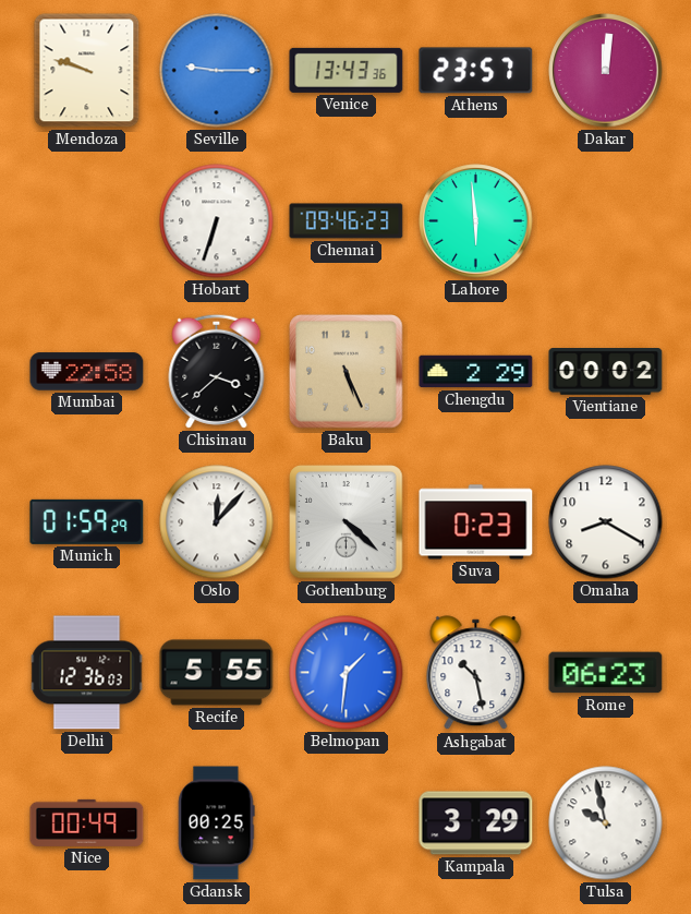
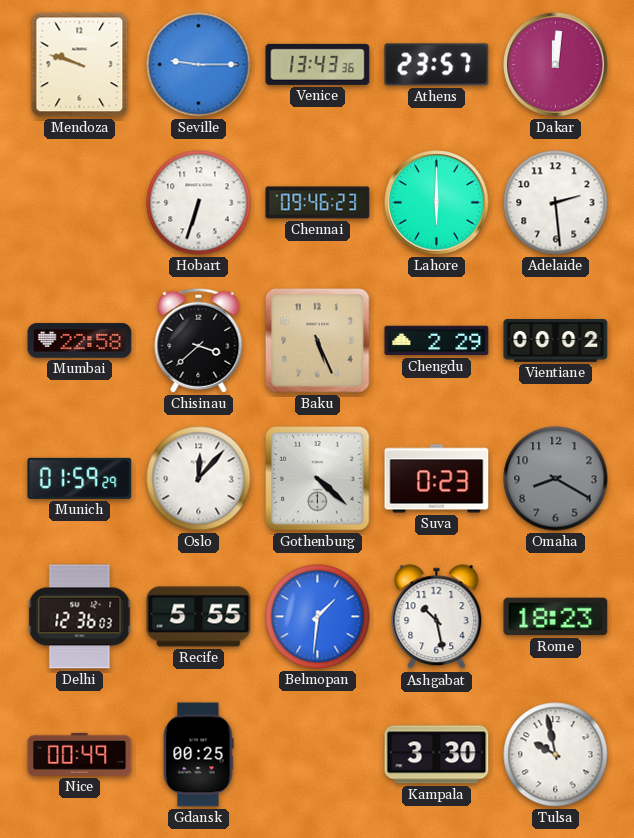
Lahore: 5:59 -> 6:00 (437, 203)
Adelaide: none -> 2:29 (556, 203)
Omaha dial: white -> grey (556, 479)
Rome: 06:23 -> 18:23 (556, 617)
Kampala: 3:29 -> 3:30 (437, 755)
